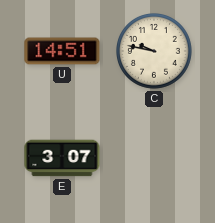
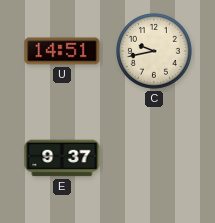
C: 9:47 -> 9:43 (155, 52)
E: 3:07 -> 9:37 (62, 158)
